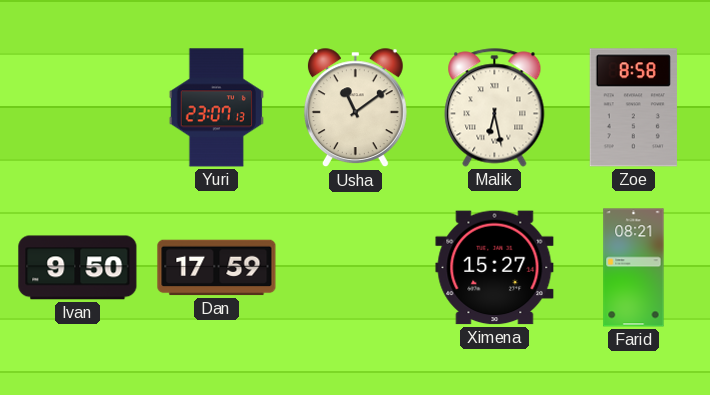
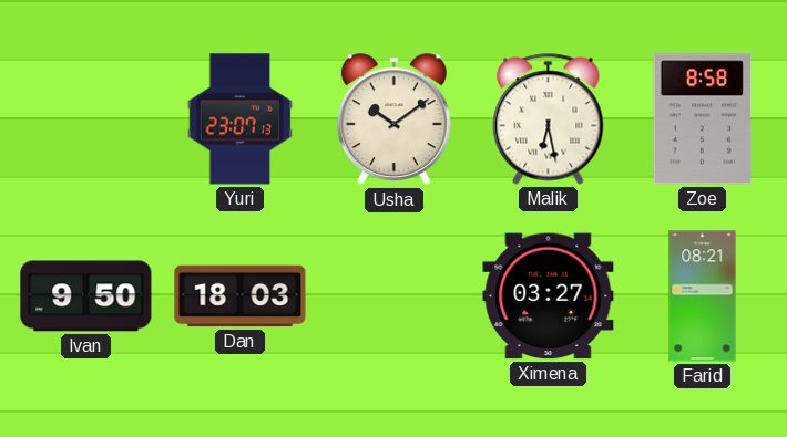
Usha: 11:09 -> 10:09 (393, 119)
Dan: 17:59 -> 18:03 (241, 296)
Ximena: 15:27 -> 03:27 (549, 296)
